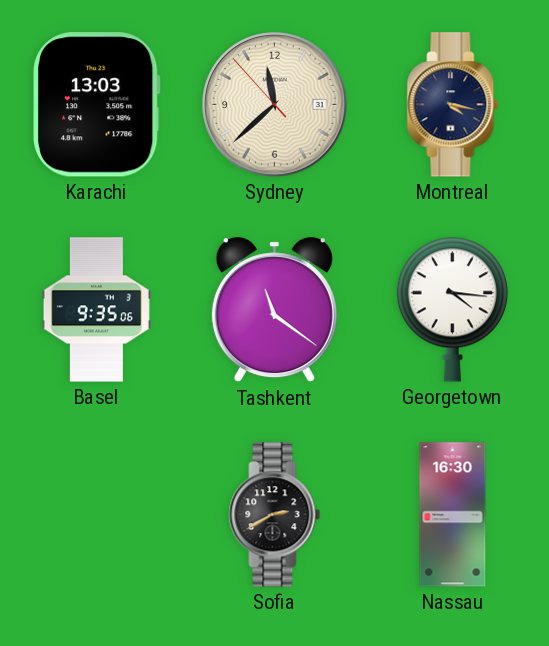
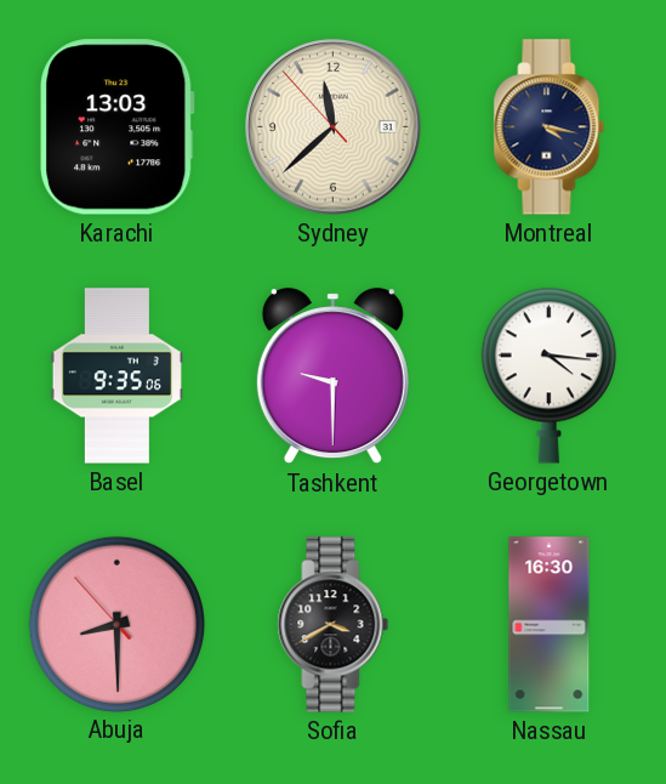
Tashkent: 11:21 -> 9:30 (332, 376)
Abuja: none -> 8:29 (116, 624)
Sofia: 2:40 -> 3:40 (334, 625)
